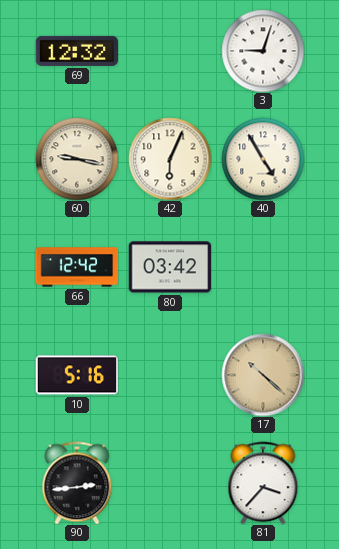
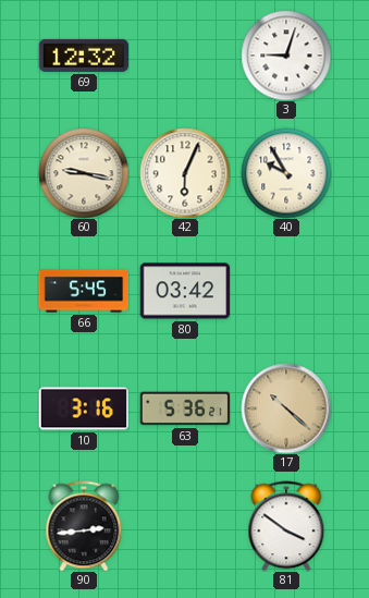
40: 4:55 -> 9:55 (286, 173)
66: 12:42 -> 5:45 (84, 291)
10: 5:16 -> 3:16 (84, 408)
63: none -> 5:36 (185, 408)
81: 3:37 -> 3:51 (286, 526)
